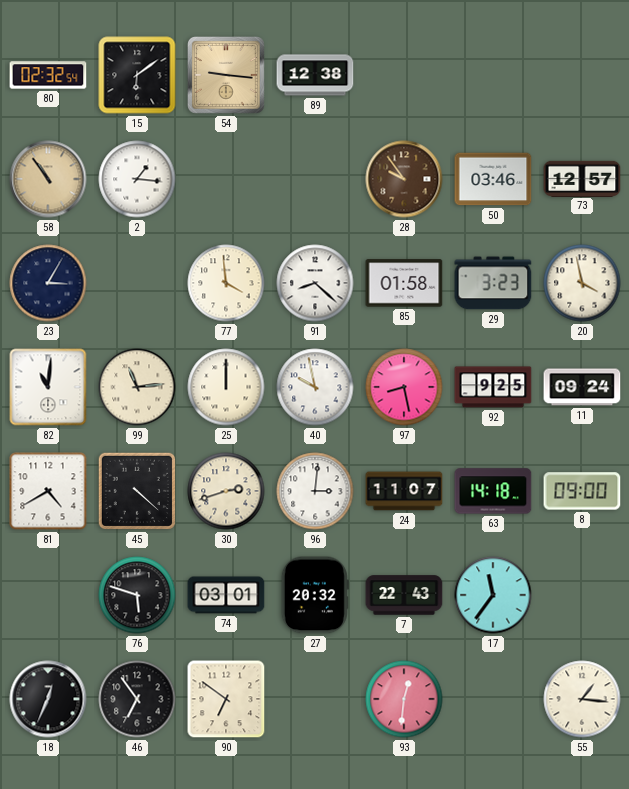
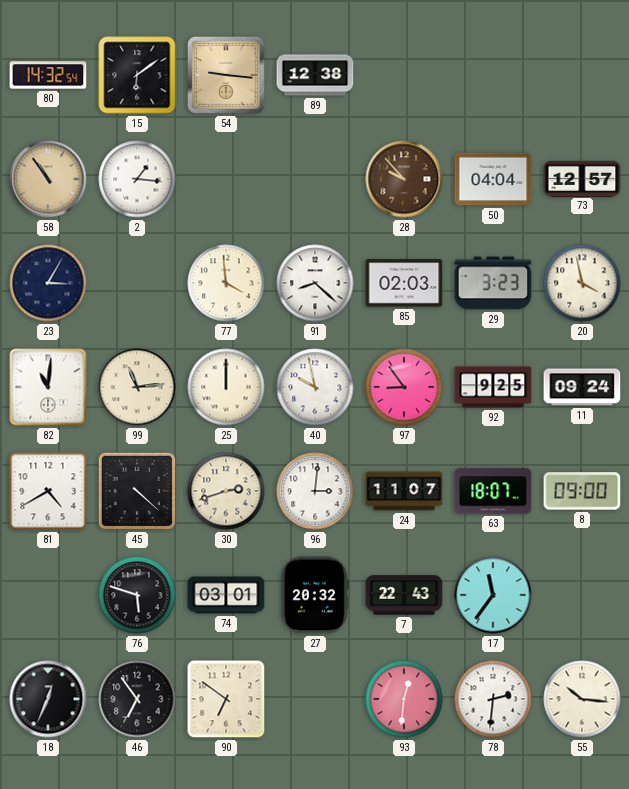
80: 02:32 -> 14:32 (48, 75)
28: 9:54 -> 9:53 (404, 179)
50: 03:46 -> 04:04 (493, 179)
85: 01:58 -> 02:03 (404, 283)
97: 8:28 -> 8:54 (404, 387)
63: 14:18 -> 18:07 (493, 491)
78: none -> 2:31 (493, 699)
55: 1:16 -> 10:16 (582, 699)
